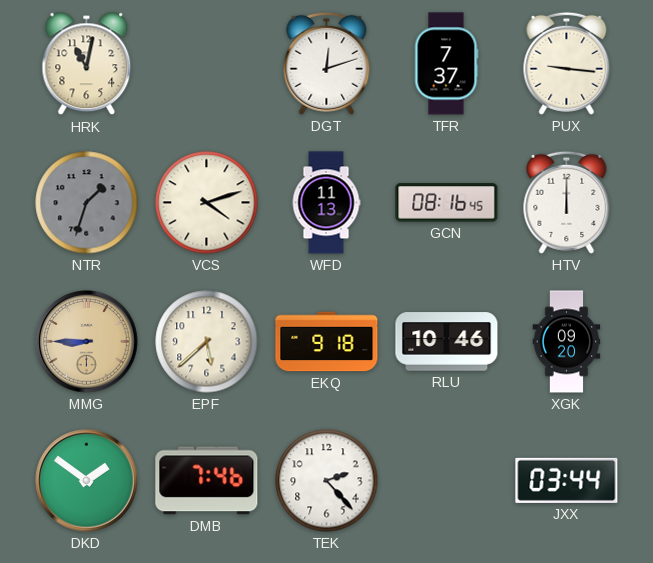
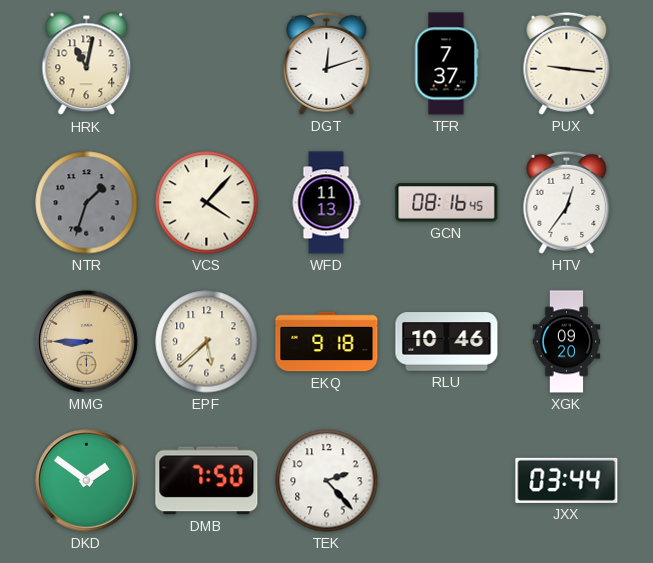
VCS: 4:12 -> 4:07 (207, 203)
HTV: 12:00 -> 12:36 (567, 202)
DMB: 7:46 -> 7:50 (207, 481)
